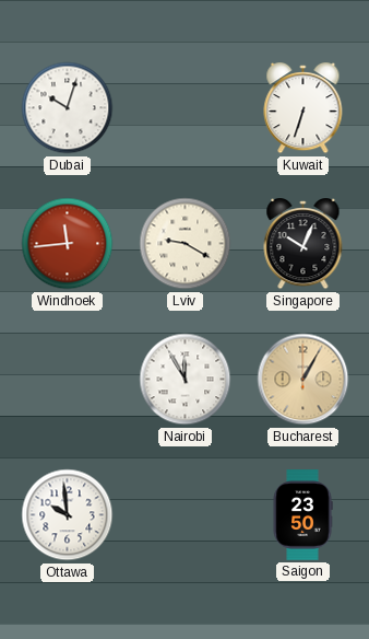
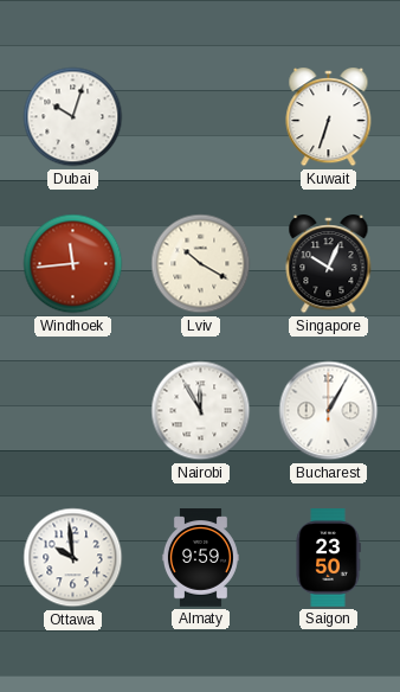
Lviv: 9:20 -> 10:20 (201, 264)
Bucharest dial: champagne -> white (329, 411)
Almaty: none -> 9:59 (200, 558)
